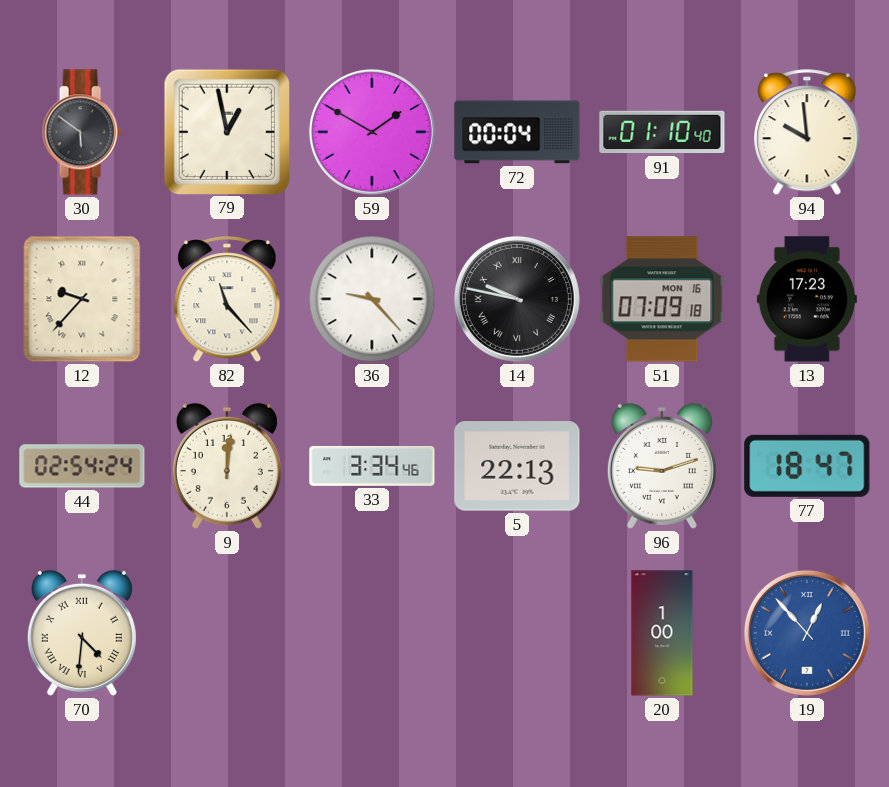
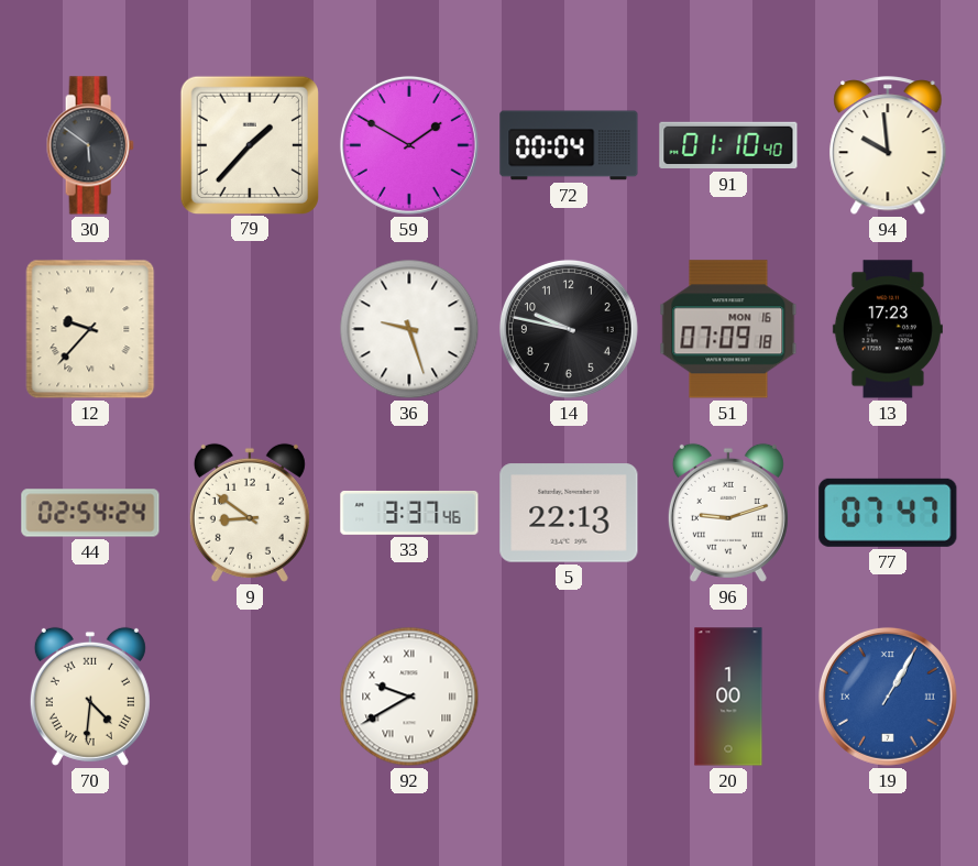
79: 12:58 -> 1:37 (249, 144)
82: 11:23 -> none (227, 300)
36: 9:23 -> 9:27 (409, 329)
14 numerals: Roman -> Arabic (569, 329)
9: 12:01 -> 8:51 (250, 513)
33: 3:34 -> 3:37 (409, 513)
77: 18:47 -> 07:47 (888, 513)
92: none -> 9:40 (409, 697)
19: 12:53 -> 1:05 (888, 697)
